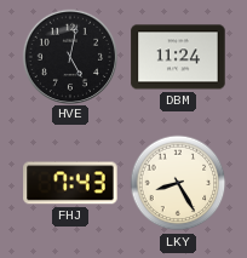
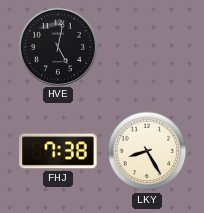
DBM: 11:24 -> none (178, 57)
FHJ: 7:43 -> 7:38 (58, 151)
